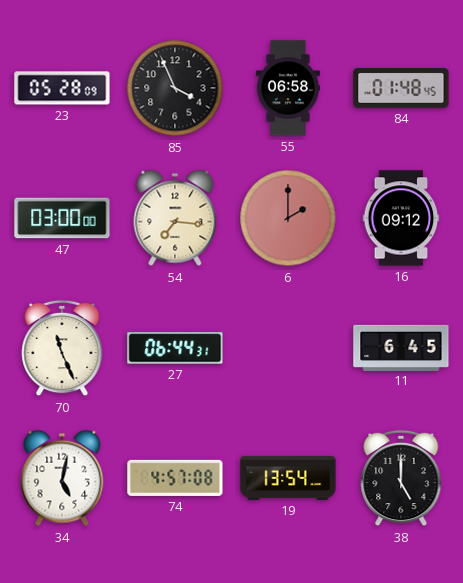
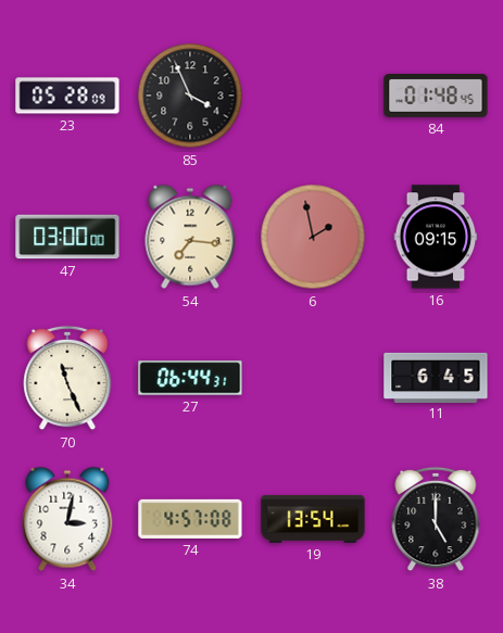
55: 06:58 -> none (288, 88)
6: 2:00 -> 1:58 (313, 237)
16: 09:12 -> 09:15 (436, 237)
34: 5:02 -> 3:02 (67, 519)
